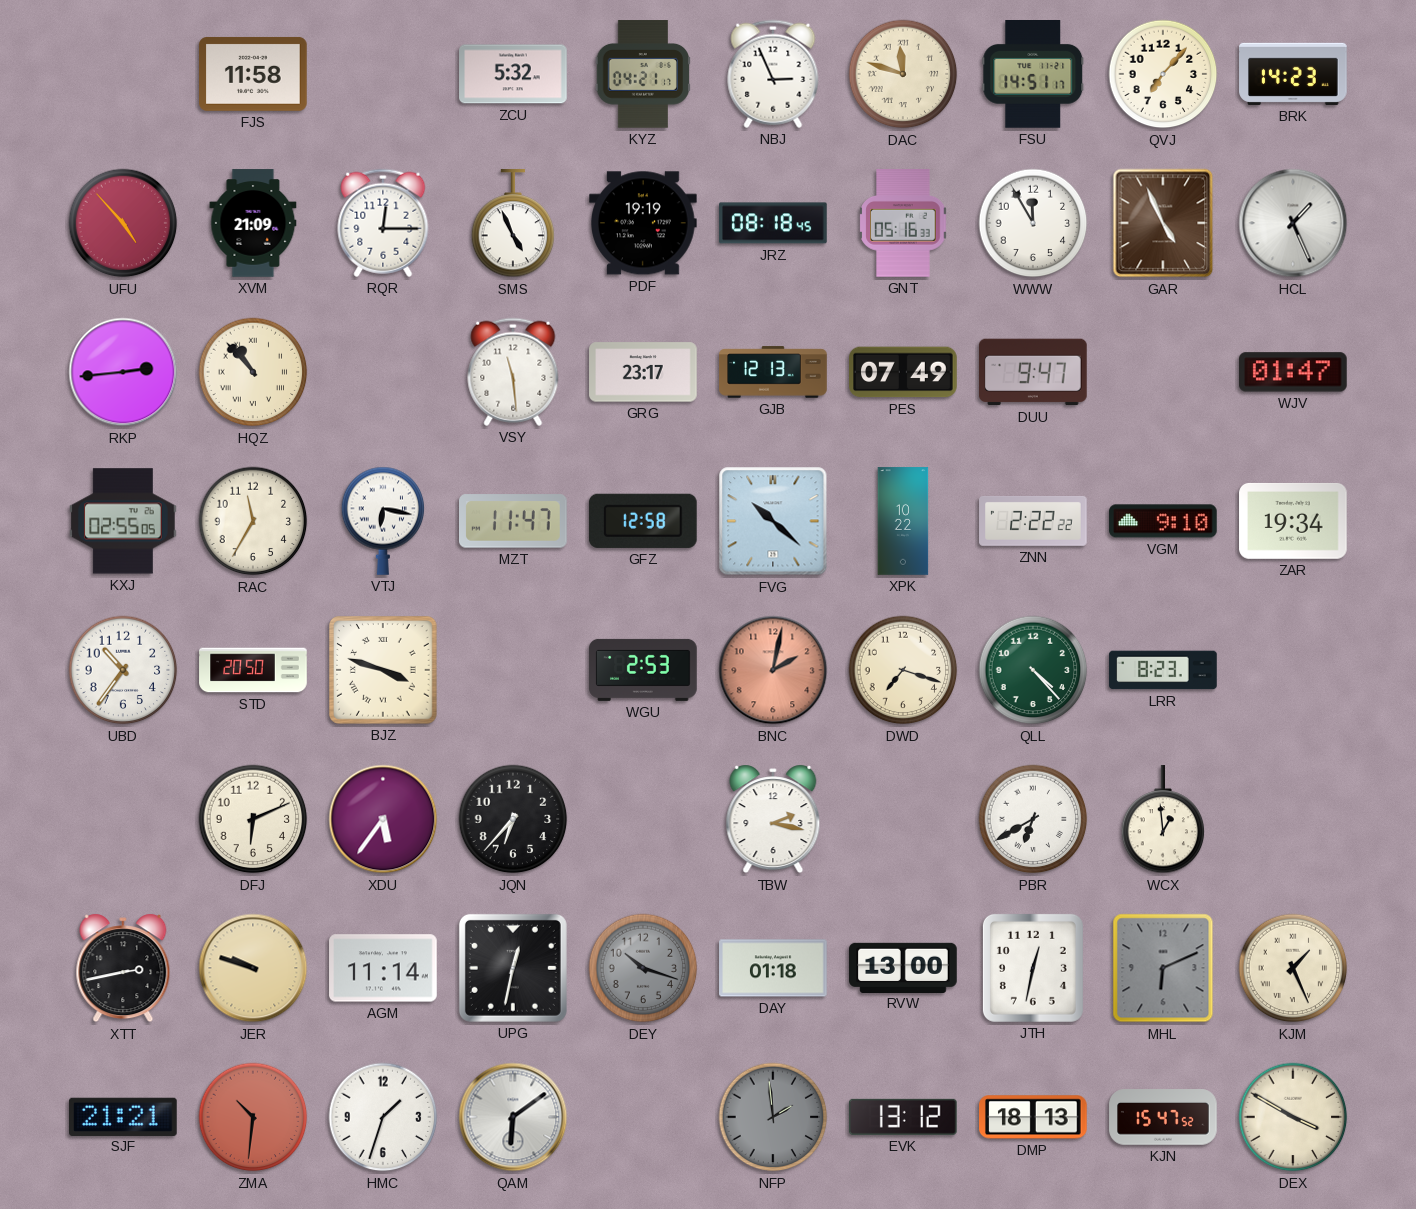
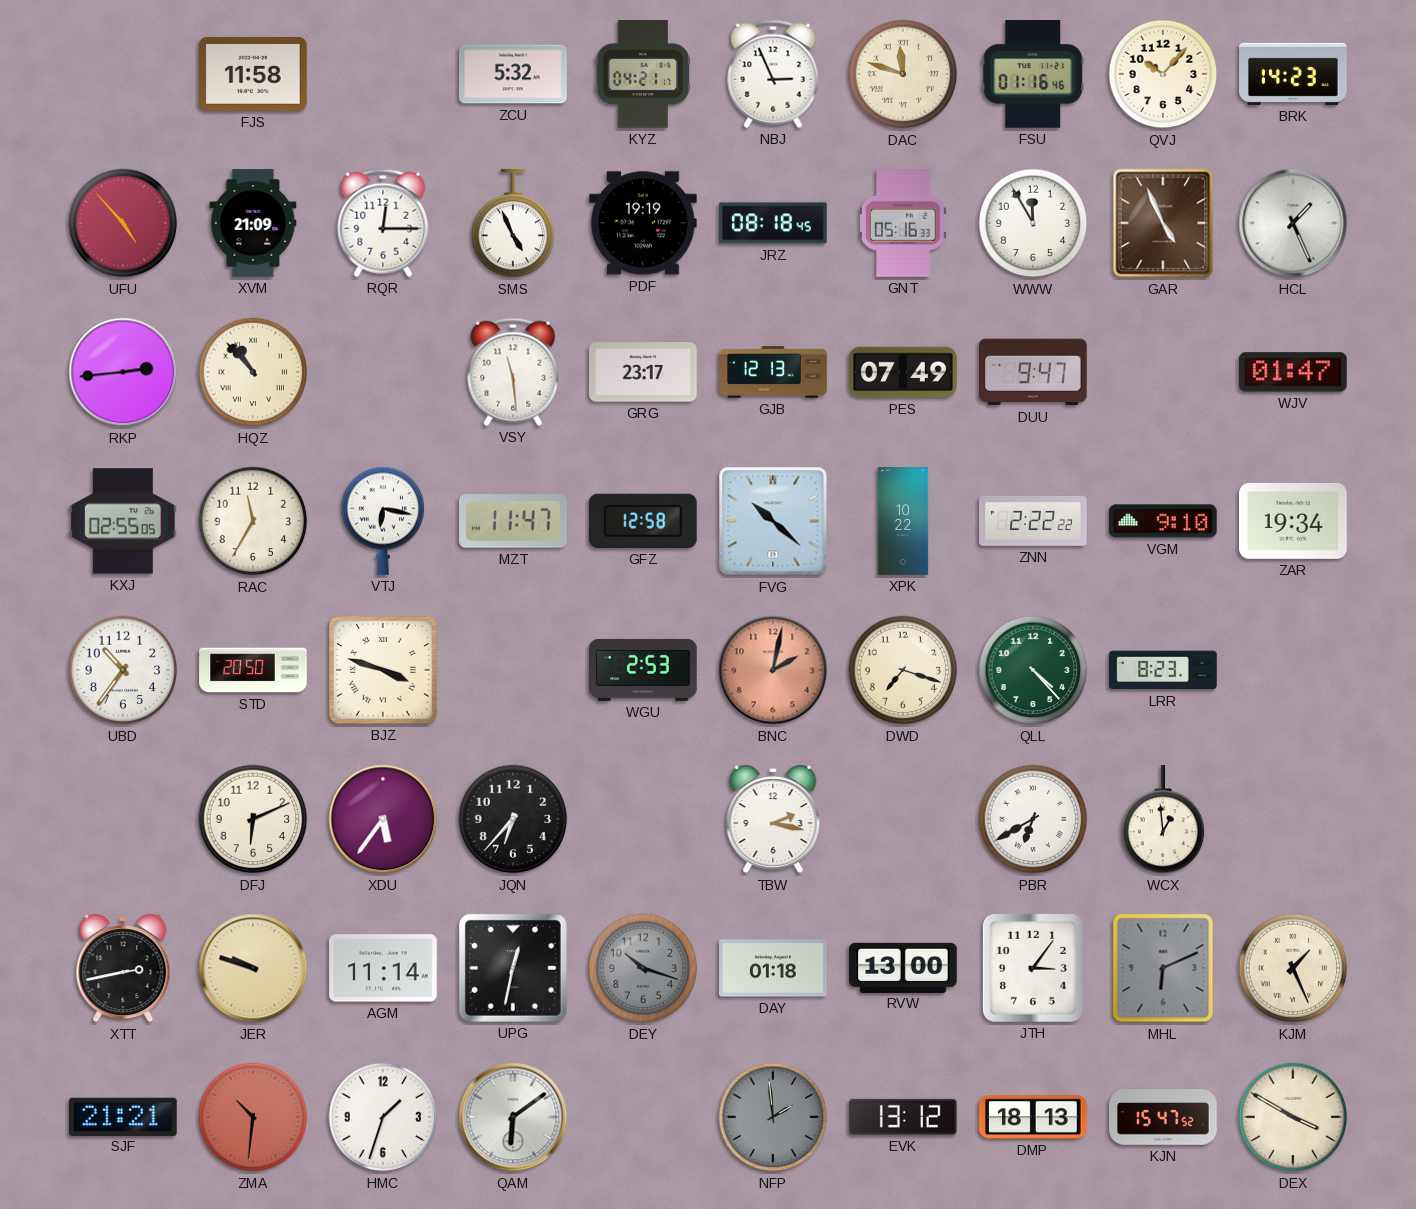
FSU: 14:51 -> 01:16 (1033, 74)
QVJ: 7:07 -> 10:07 (1163, 74)
JTH: 12:32 -> 3:06 (1033, 968)
